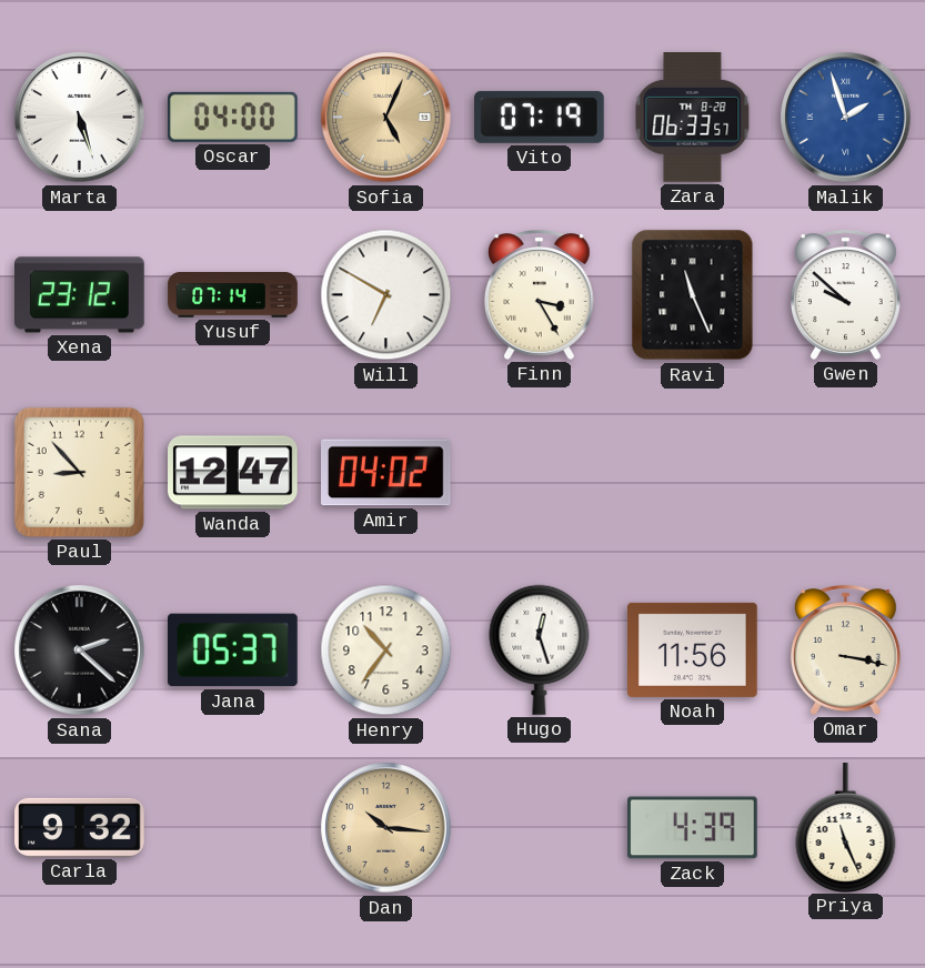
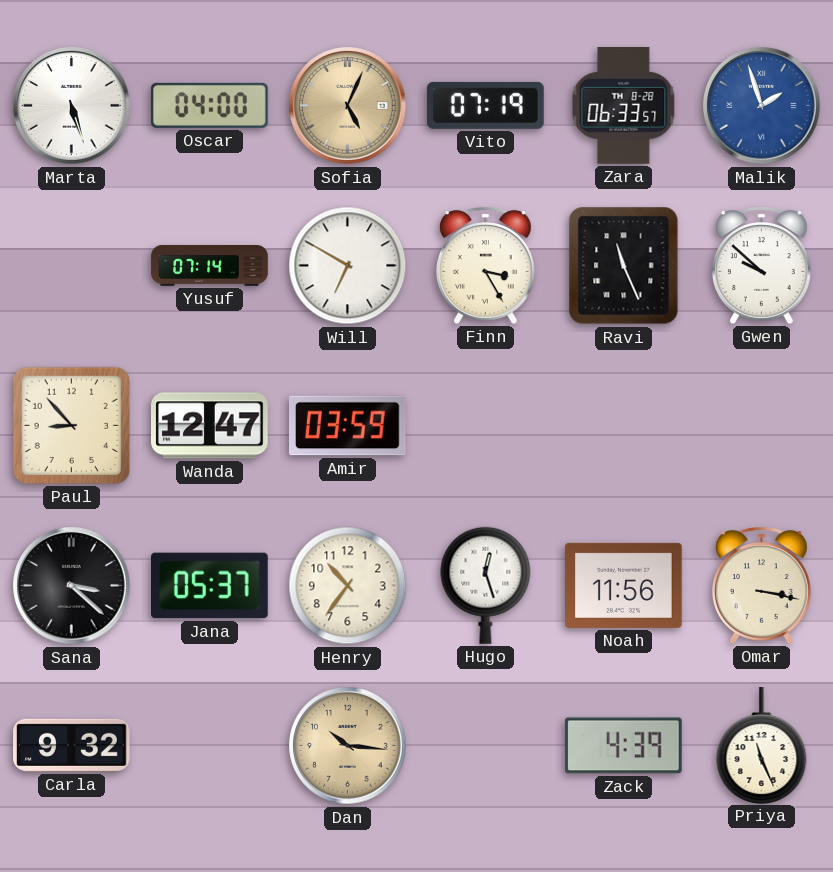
Xena: 23:12 -> none (80, 295)
Amir: 04:02 -> 03:59 (348, 426)
Sana: 2:22 -> 3:22 (72, 586)
